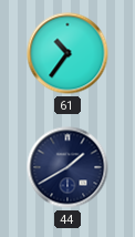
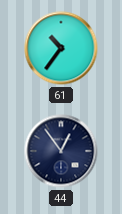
44: 1:40 -> 12:54 (61, 151)
